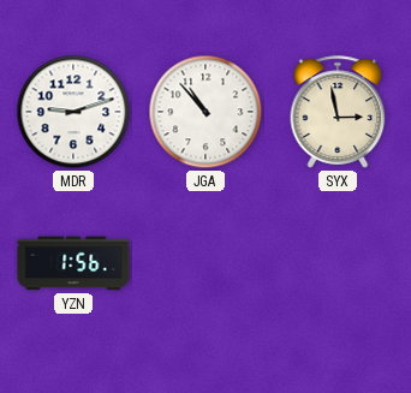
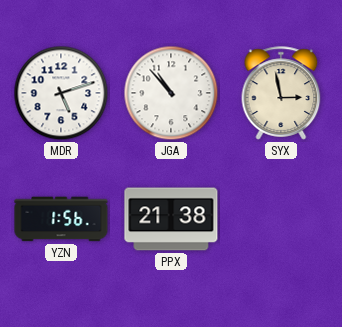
MDR: 9:12 -> 5:12 (61, 93)
PPX: none -> 21:38 (171, 219)
